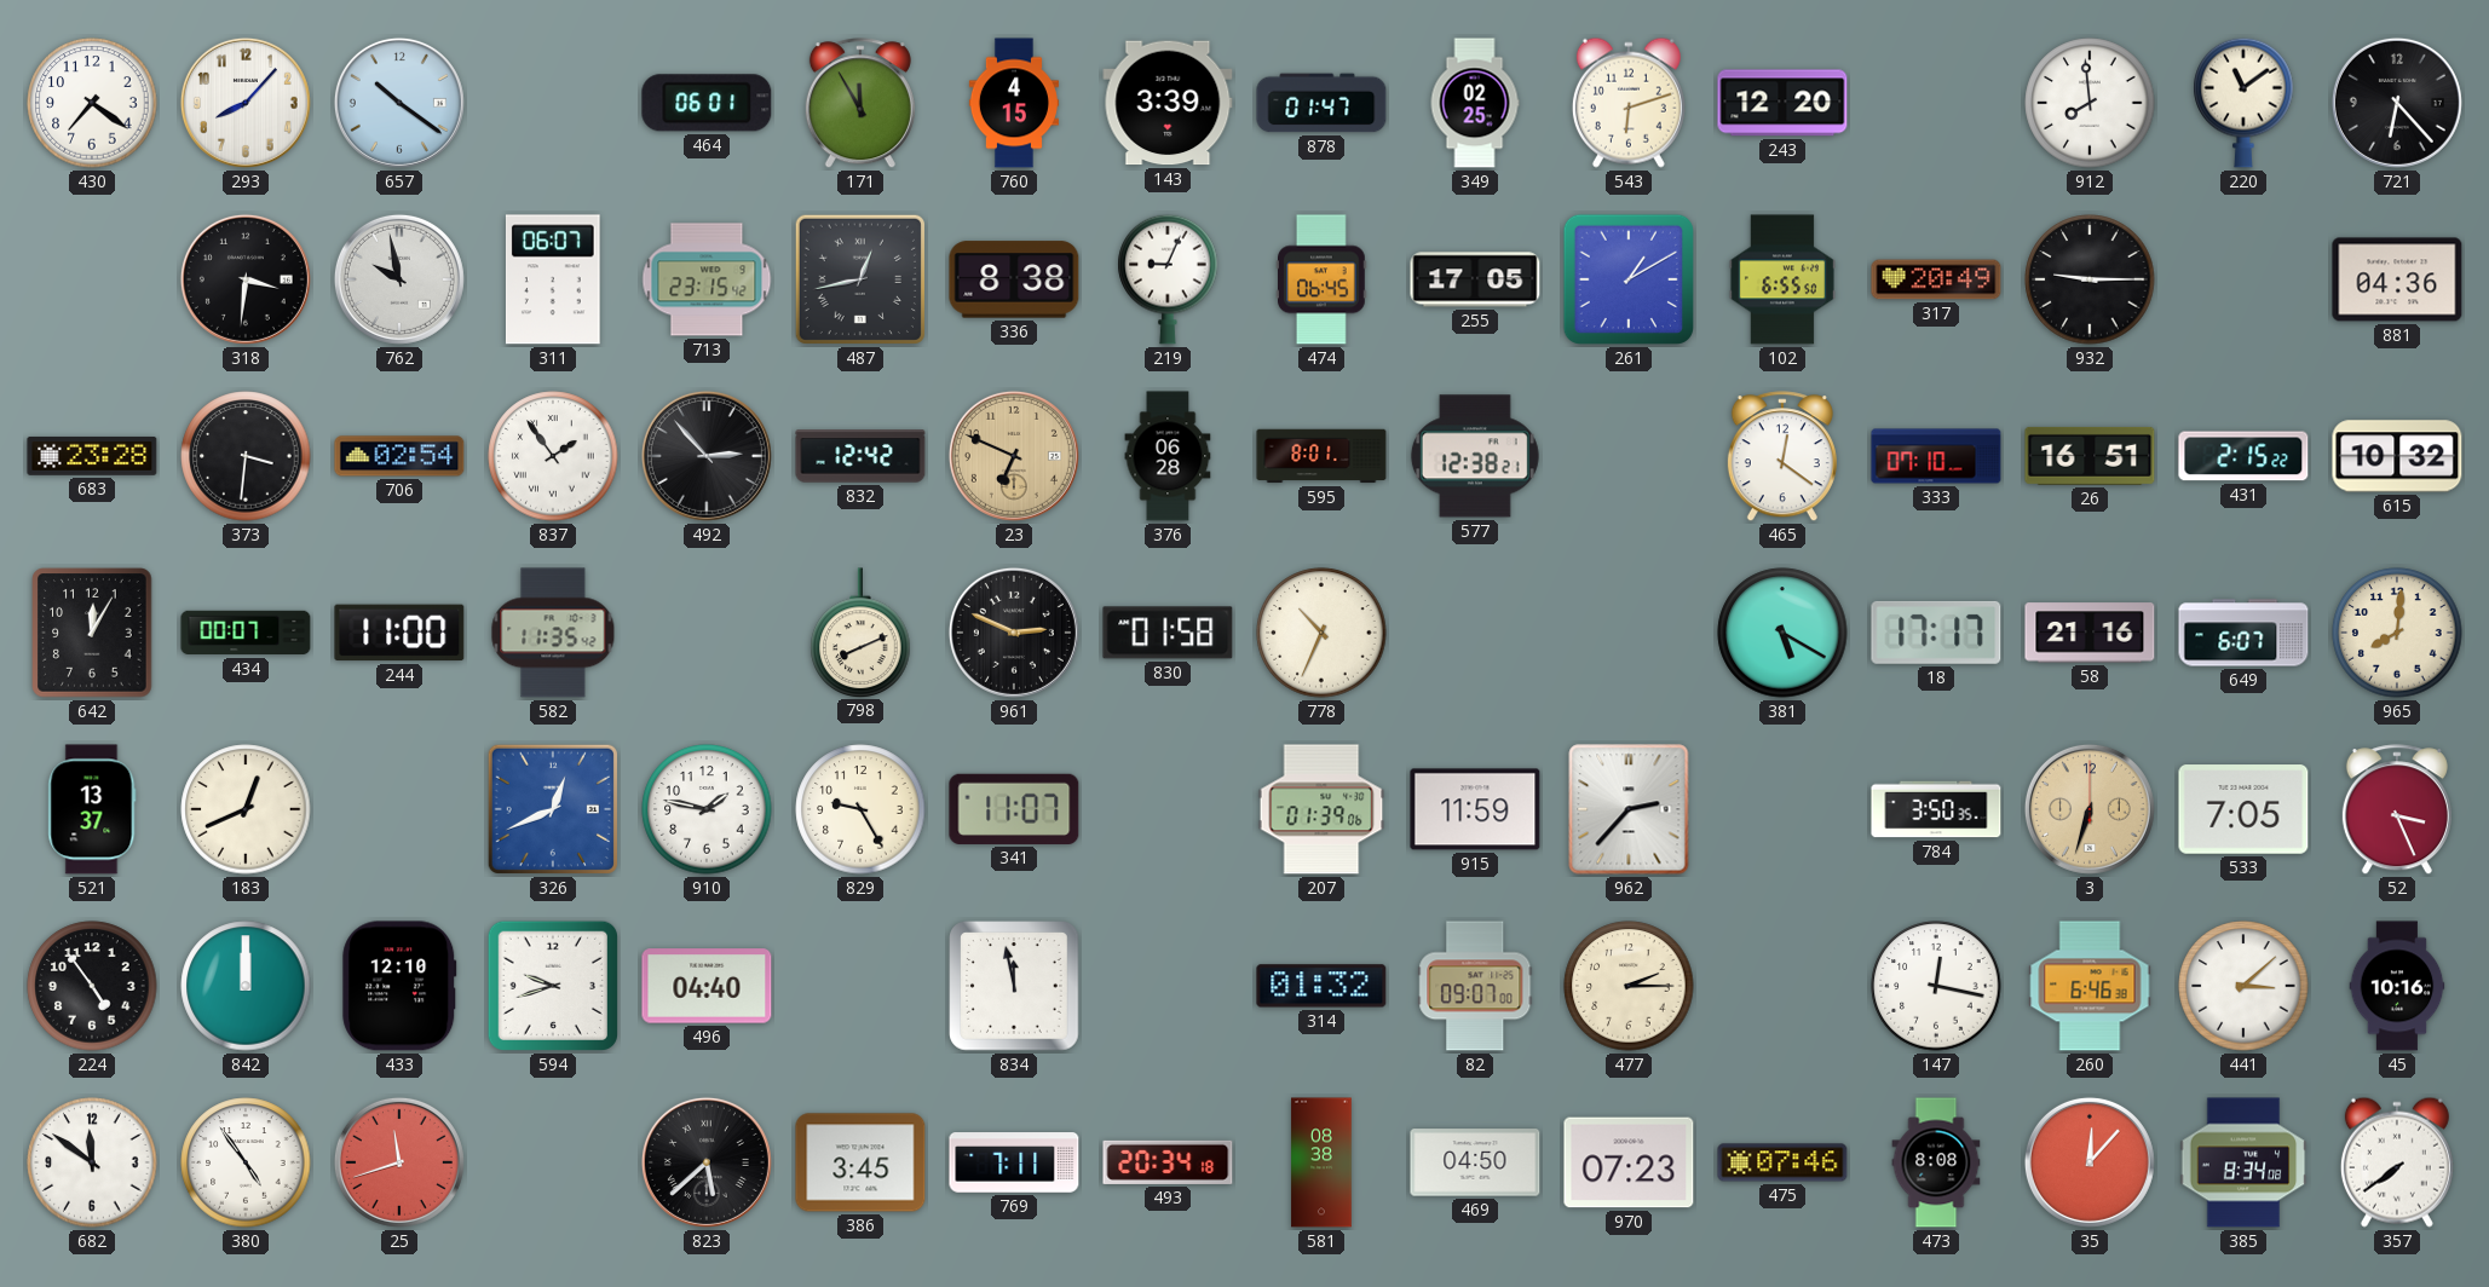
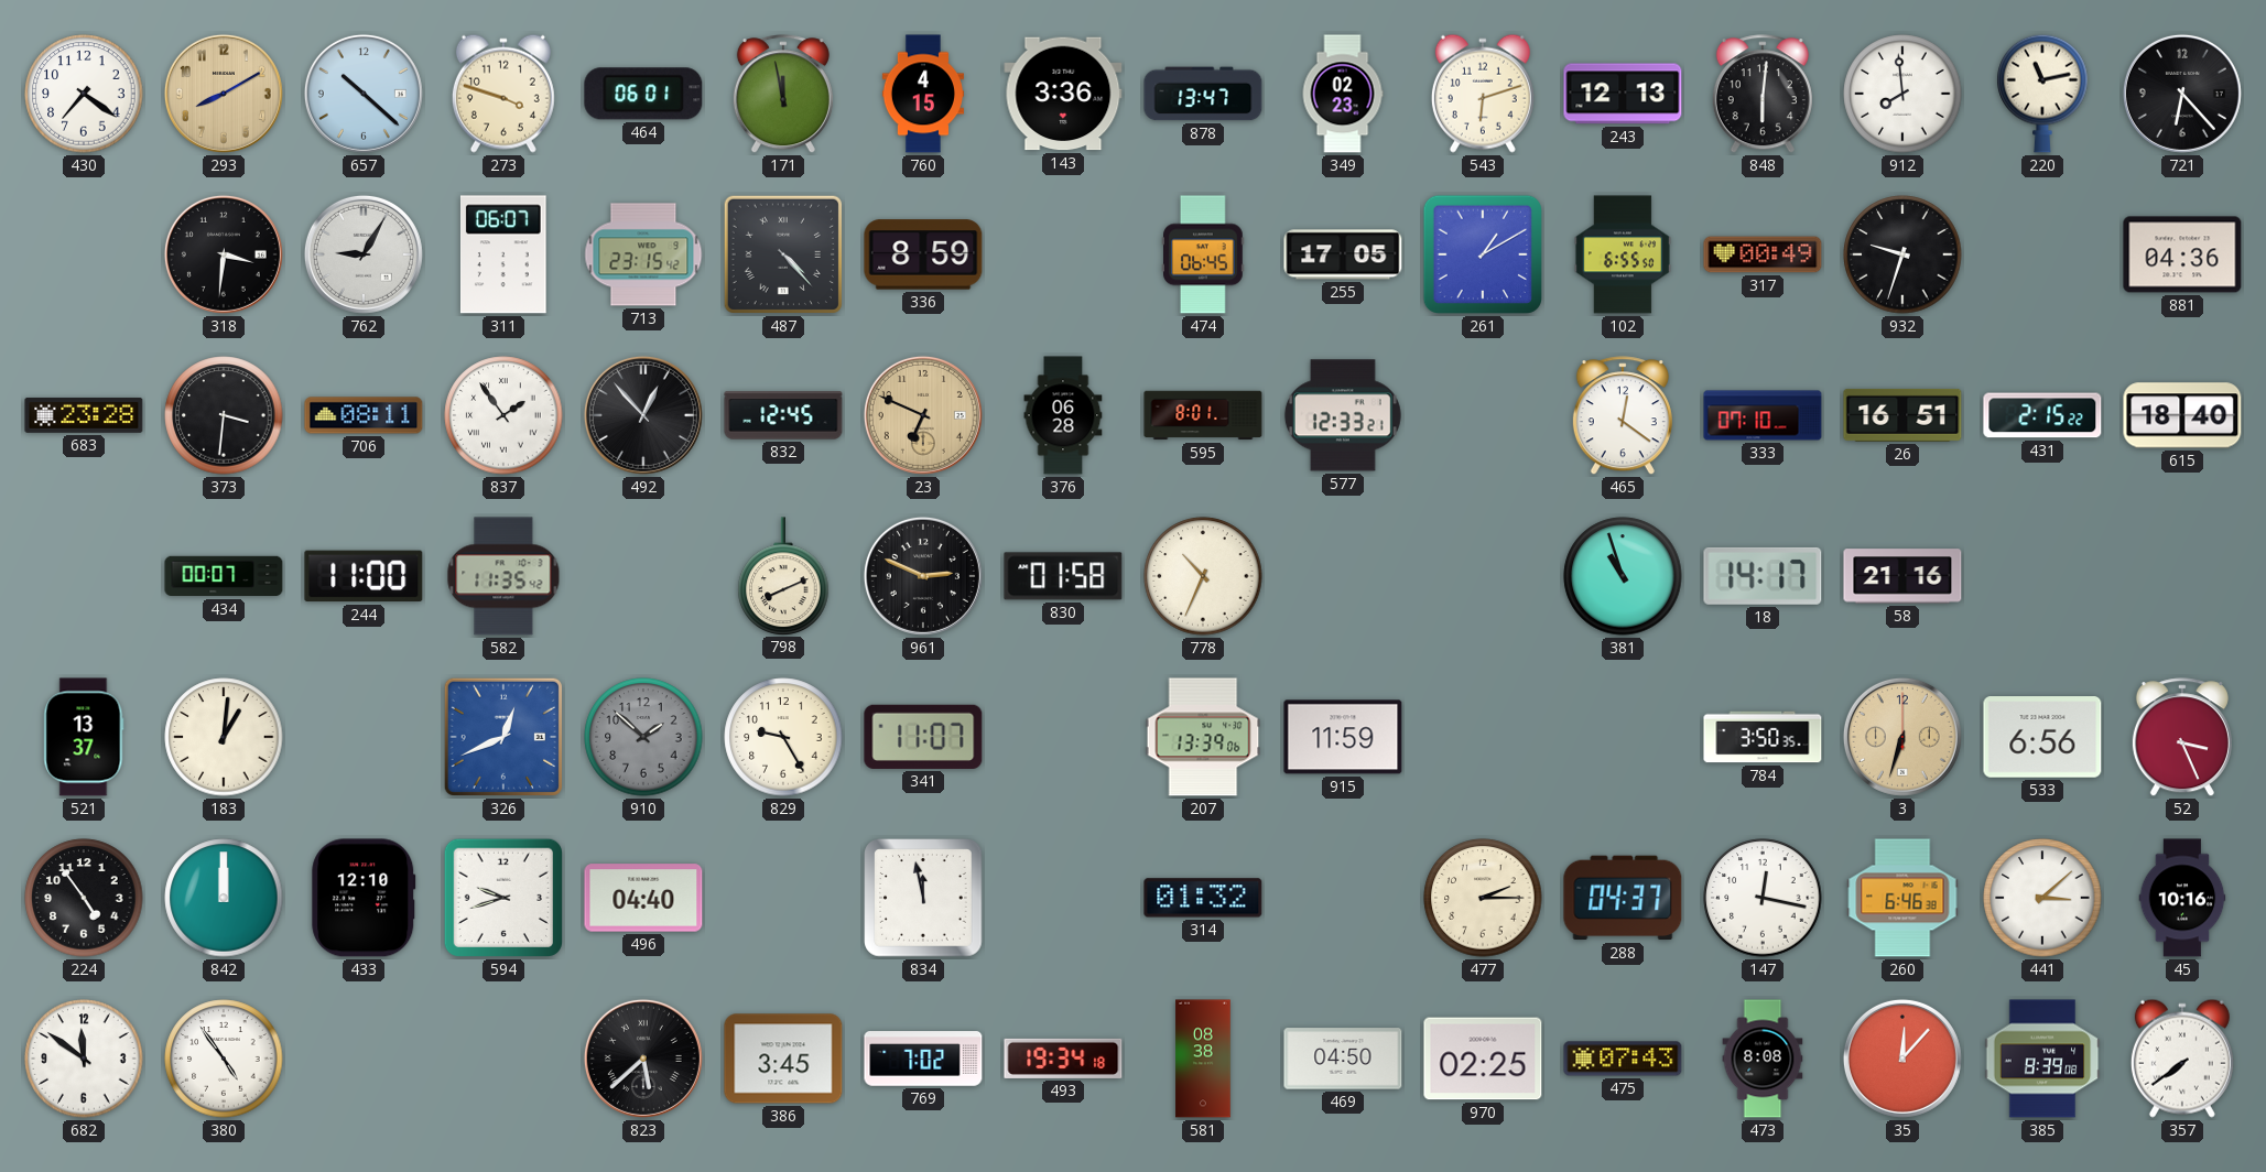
293: 8:07 -> 8:10 (224, 94)
293 dial: white -> champagne (224, 94)
657: 10:21 -> 10:22 (364, 94)
273: none -> 3:48 (503, 94)
171: 11:55 -> 11:58 (783, 95)
143: 3:39 -> 3:36 (1063, 94)
878: 01:47 -> 13:47 (1203, 94)
349: 02:25 -> 02:23 (1343, 94)
243: 12:20 -> 12:13 (1623, 94)
848: none -> 6:01 (1763, 95)
220: 11:09 -> 11:13 (2042, 94)
762: 9:58 -> 9:05 (364, 254)
487: 12:43 -> 4:23 (783, 254)
336: 8:38 -> 8:59 (923, 254)
219: 9:04 -> none (1168, 279)
317: 20:49 -> 00:49 (1763, 254)
932: 9:15 -> 9:33 (1902, 254)
706: 02:54 -> 08:11 (364, 415)
492: 2:53 -> 12:53 (643, 415)
832: 12:42 -> 12:45 (783, 415)
577: 12:38 -> 12:33 (1343, 415)
615: 10:32 -> 18:40 (2182, 415)
642: 12:05 -> none (92, 633)
381: 5:20 -> 10:57 (1623, 576)
18: 17:17 -> 14:17 (1763, 576)
649: 6:07 -> none (2243, 633)
965: 8:01 -> none (2397, 633)
183: 12:41 -> 1:01 (224, 737)
910: 1:47 -> 1:52 (643, 737)
910 dial: white -> grey (643, 737)
207: 01:39 -> 13:39 (1203, 737)
962: 2:37 -> none (1629, 809)
533: 7:05 -> 6:56 (2042, 737)
82: 09:07 -> none (1475, 986)
288: none -> 04:37 (1623, 898)
25: 11:42 -> none (399, 1162)
769: 7:11 -> 7:02 (923, 1059)
493: 20:34 -> 19:34 (1063, 1059)
970: 07:23 -> 02:25 (1483, 1059)
475: 07:46 -> 07:43 (1623, 1059)
385: 8:34 -> 8:39 (2042, 1059)
